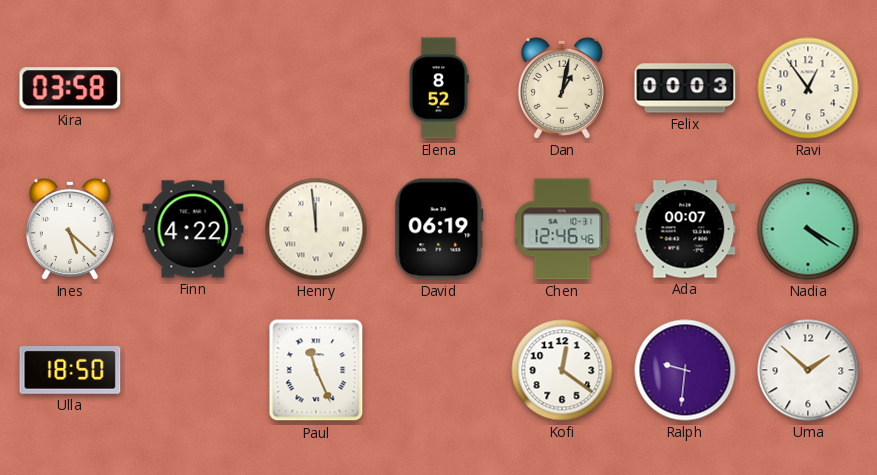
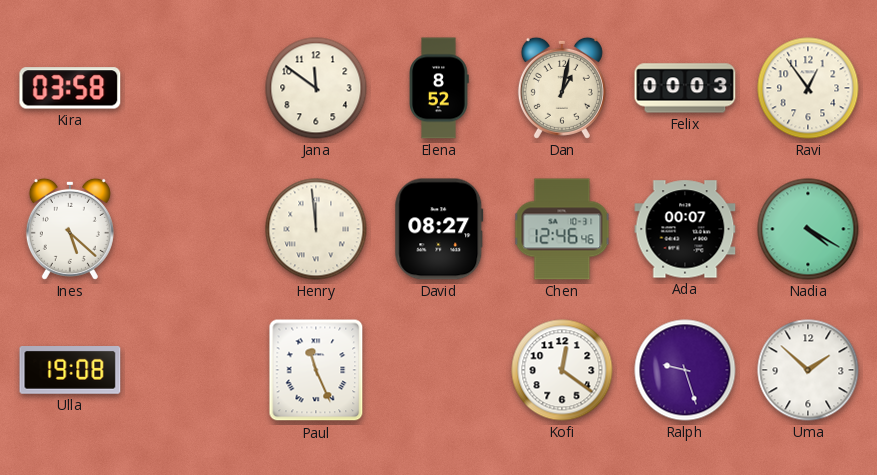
Jana: none -> 11:51 (316, 88)
Finn: 4:22 -> none (193, 229)
David: 06:19 -> 08:27 (439, 229)
Ulla: 18:50 -> 19:08 (70, 371)
Ralph: 9:31 -> 9:27 (685, 370)
